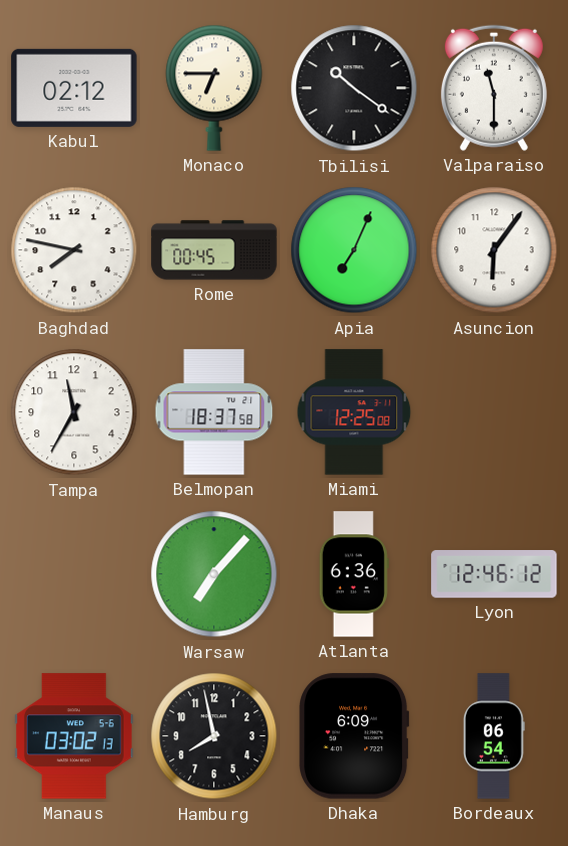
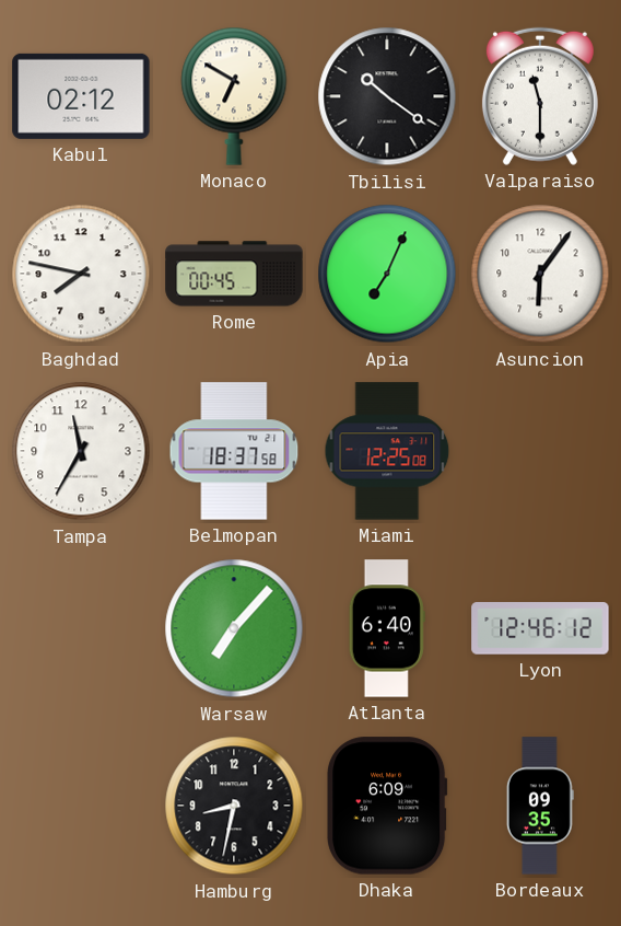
Monaco: 6:45 -> 6:50 (234, 96)
Atlanta: 6:36 -> 6:40 (387, 628)
Manaus: 03:02 -> none (74, 736)
Hamburg: 7:58 -> 8:32 (234, 806)
Bordeaux: 06:54 -> 09:35 (540, 806)
